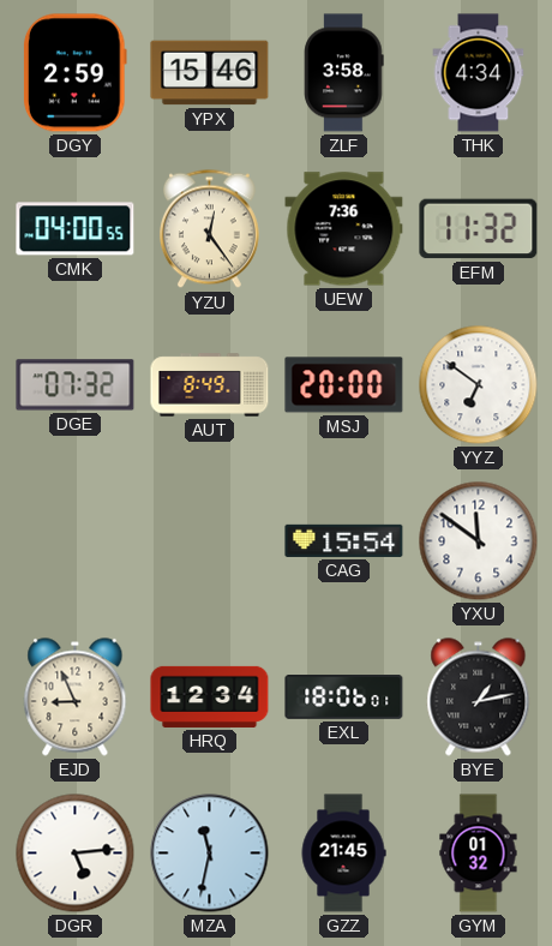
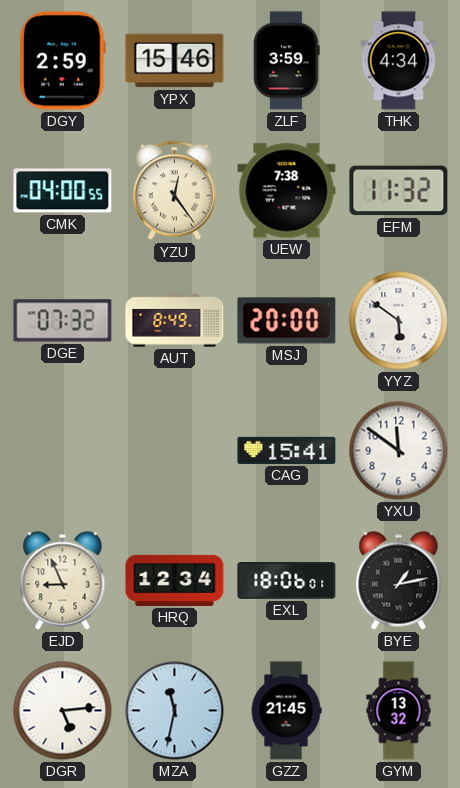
ZLF: 3:58 -> 3:59 (287, 61)
UEW: 7:36 -> 7:38 (287, 191)
YYZ: 6:51 -> 5:51 (399, 321)
CAG: 15:54 -> 15:41 (287, 450)
GYM: 01:32 -> 13:32 (399, 711)
